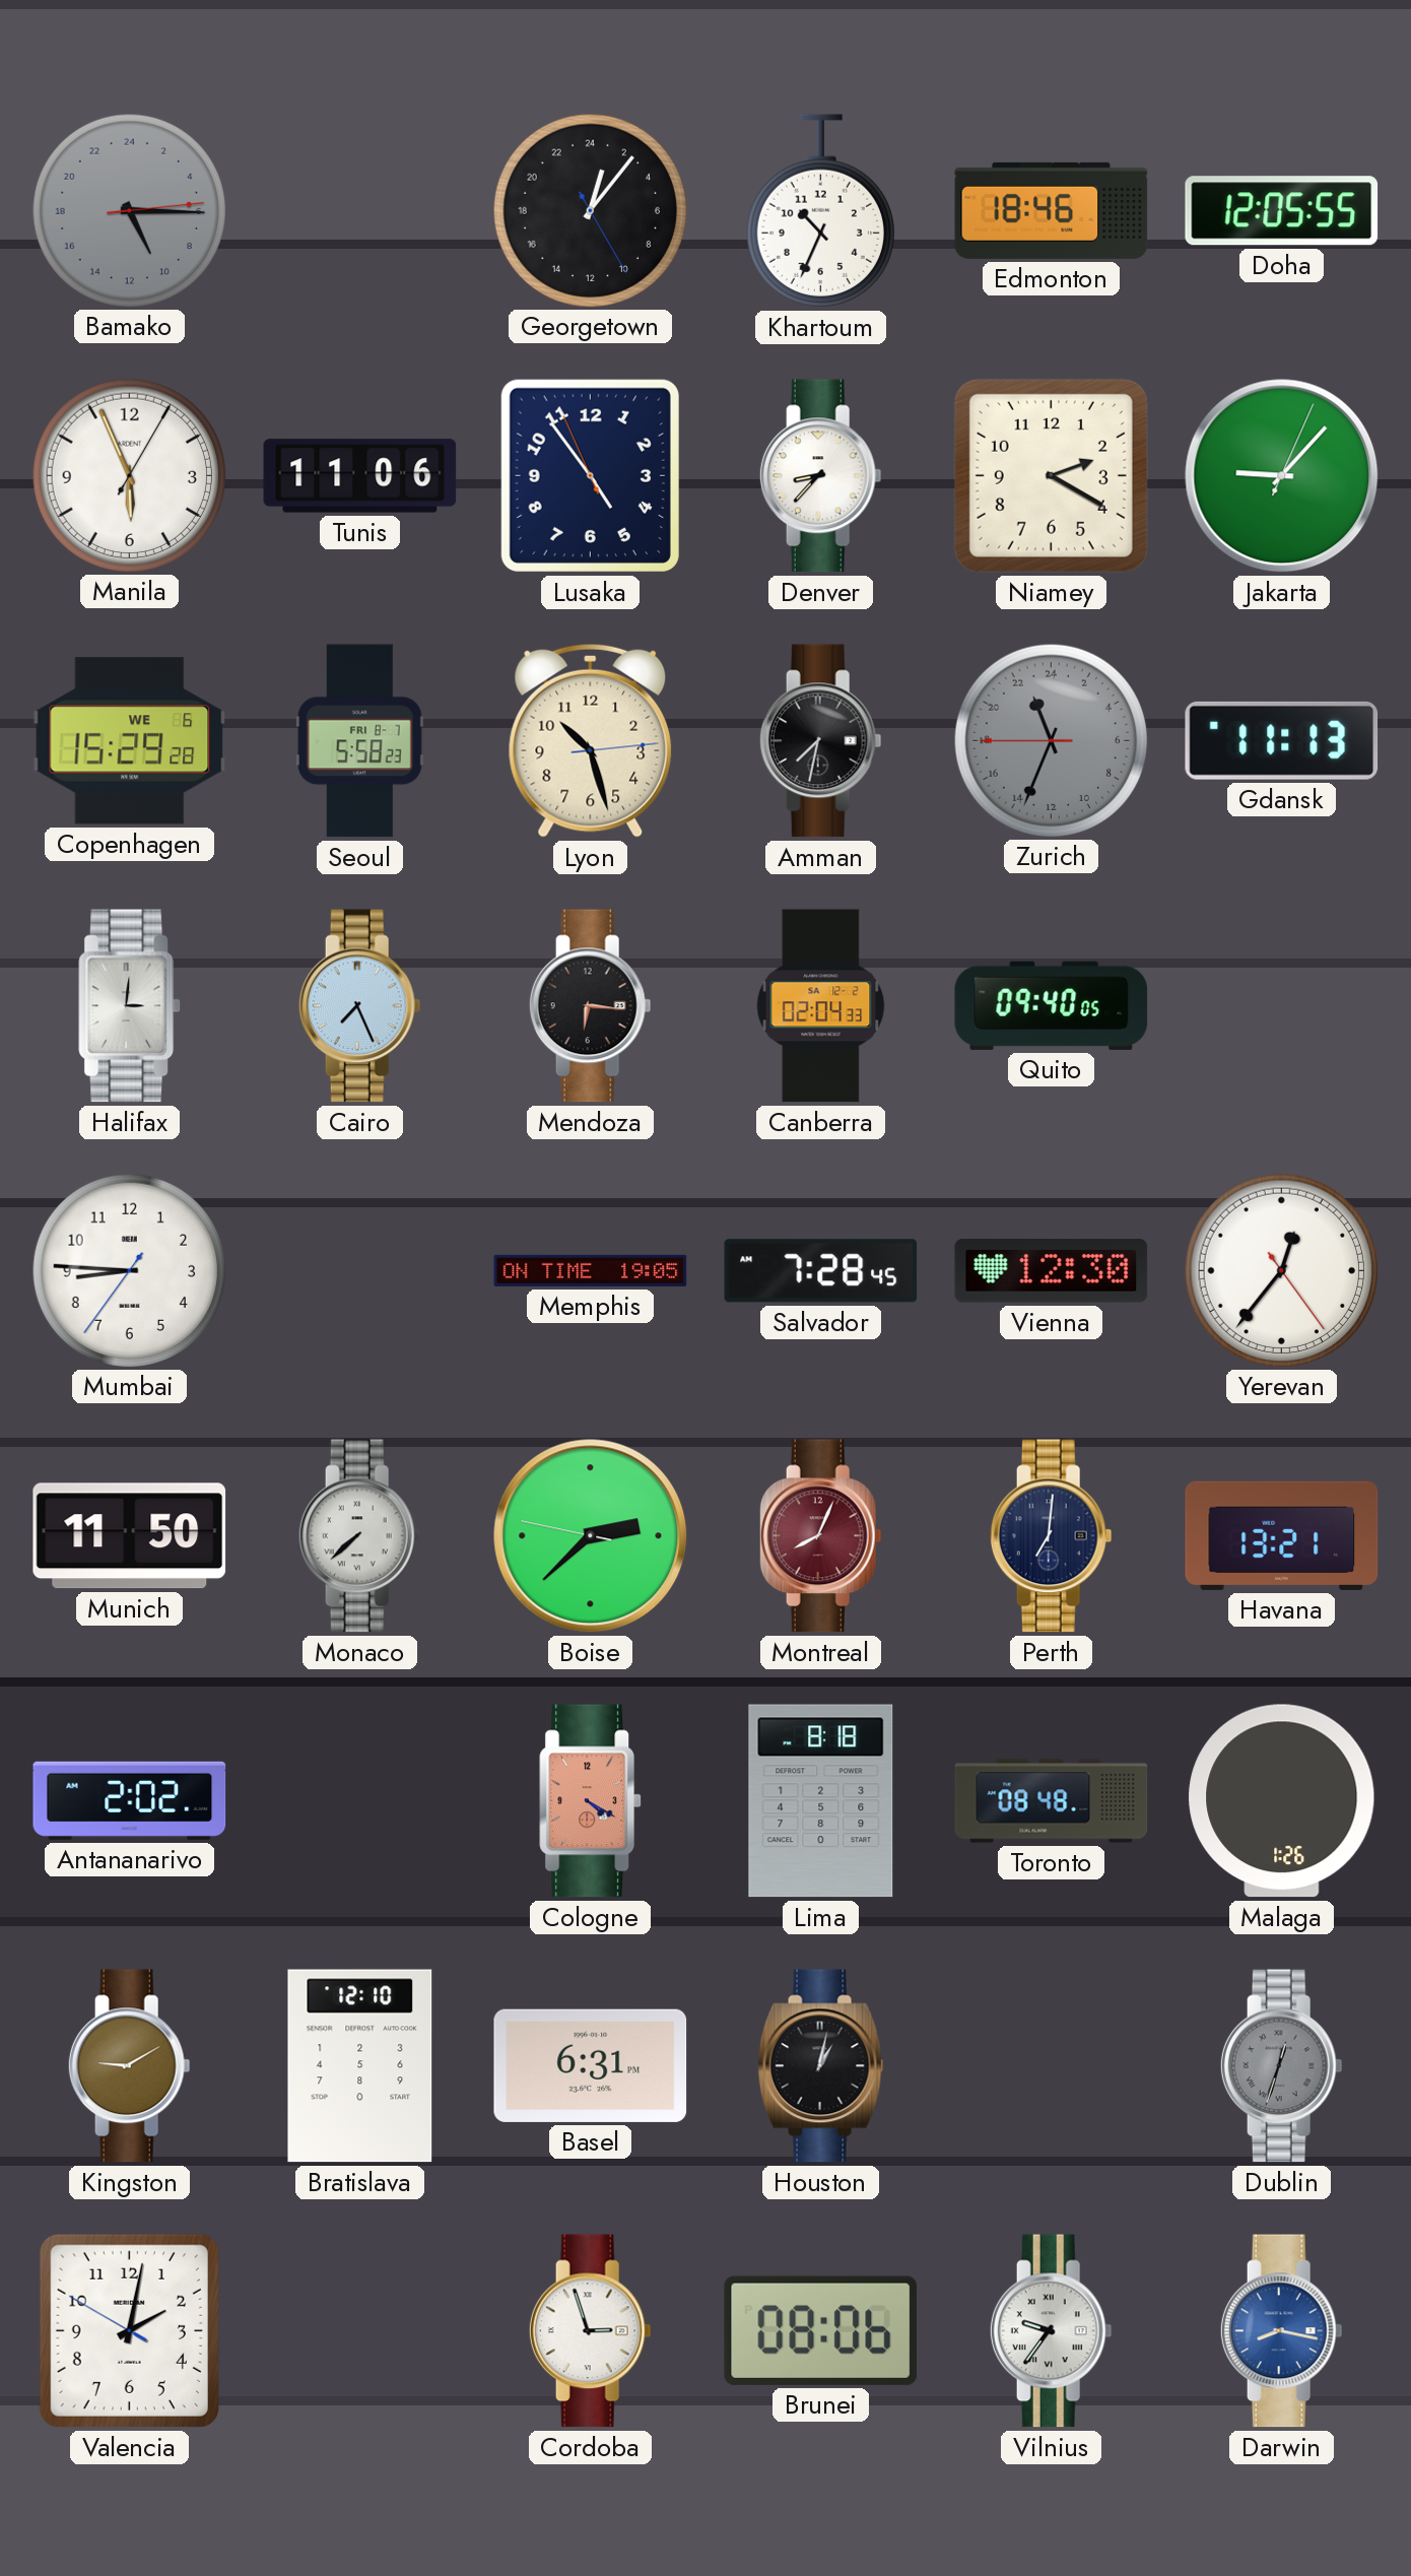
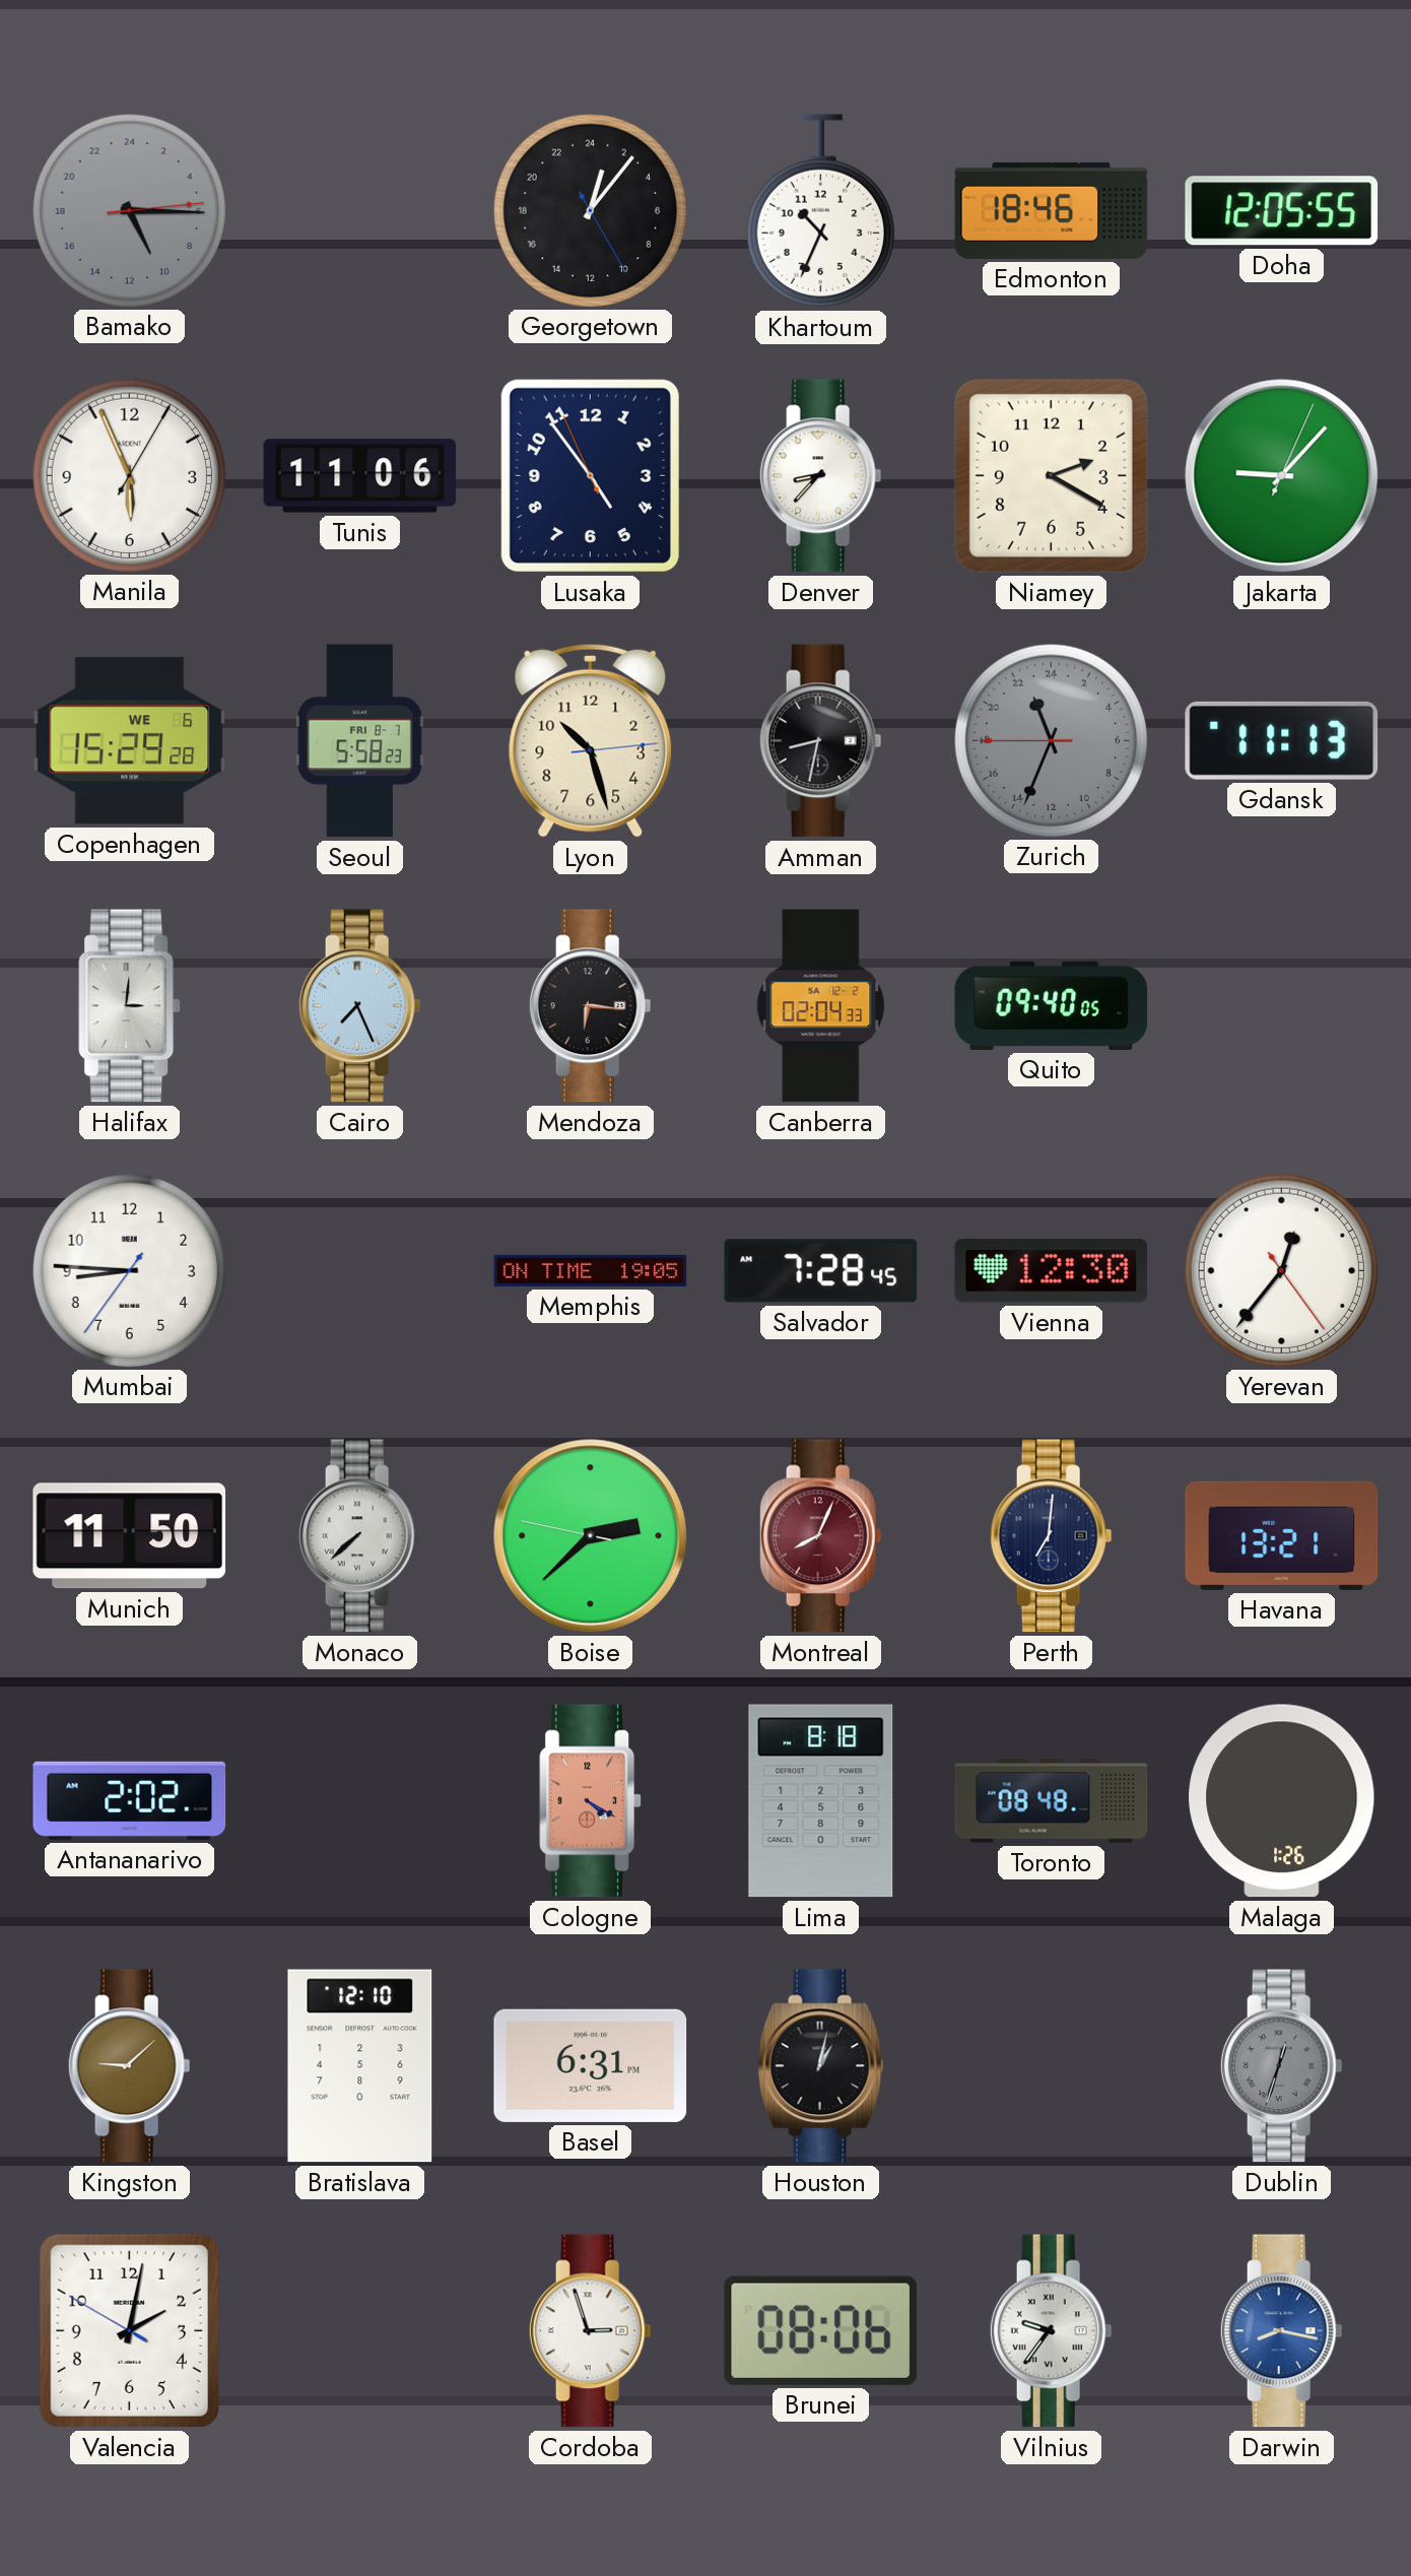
Amman: 7:32 -> 8:32 (820, 741)
Kingston: 9:10 -> 9:08 (129, 2066)
